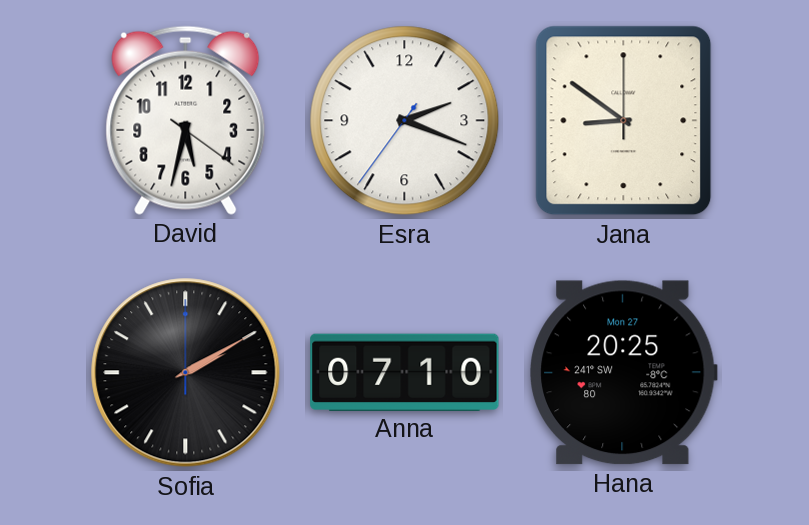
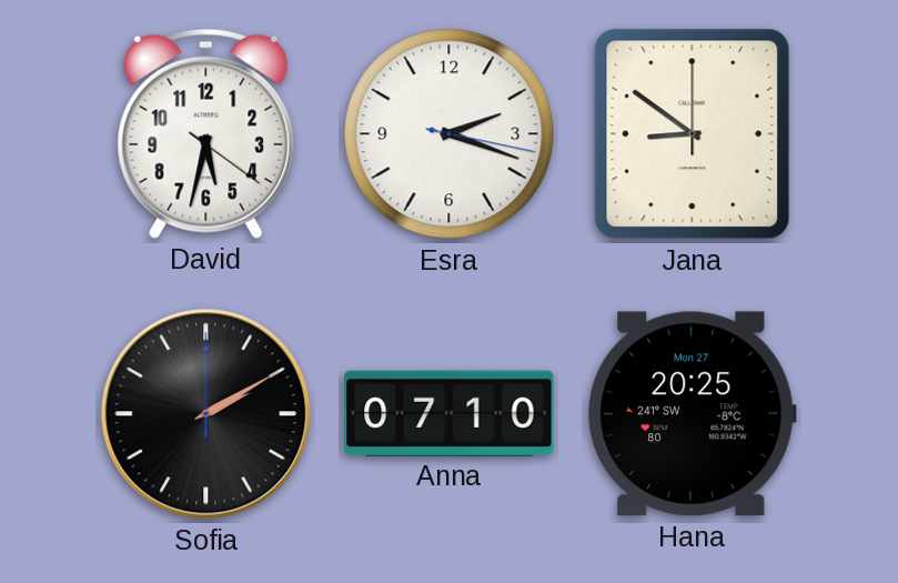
Esra: 2:18:36 -> 2:18:17 (450, 134)
